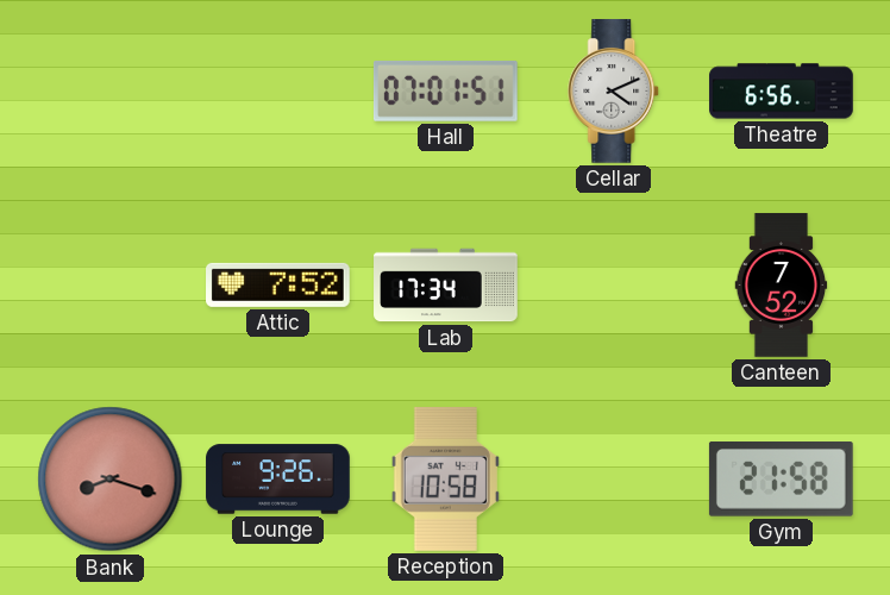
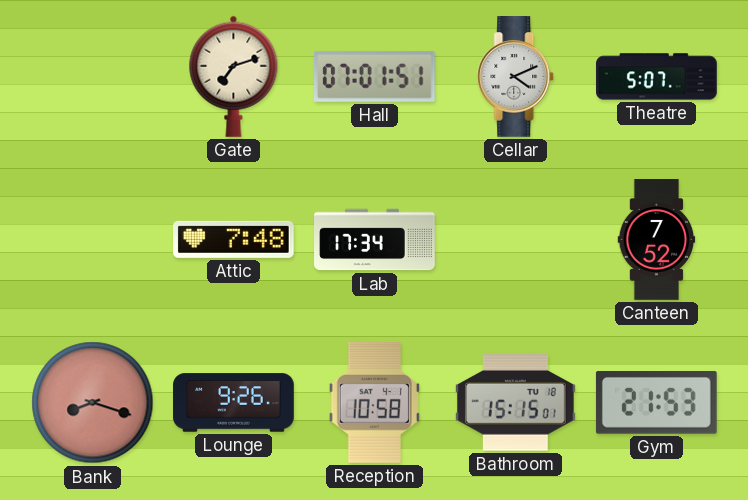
Gate: none -> 7:12 (234, 76)
Theatre: 6:56 -> 5:07 (657, 77)
Attic: 7:52 -> 7:48 (234, 239)
Bathroom: none -> 15:15 (516, 403)
Gym: 21:58 -> 21:53 (656, 403)
